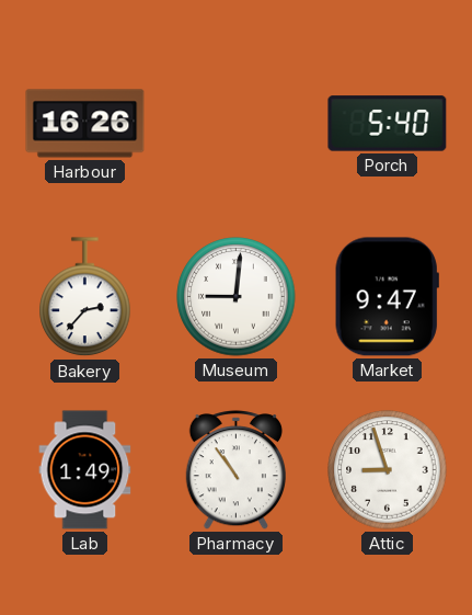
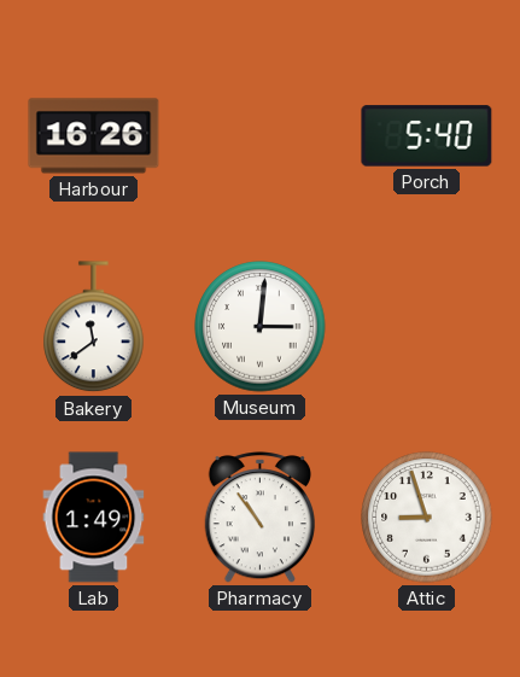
Bakery: 2:37 -> 11:39 (94, 327)
Museum: 9:01 -> 3:01 (261, 327)
Market: 9:47 -> none (387, 297)
